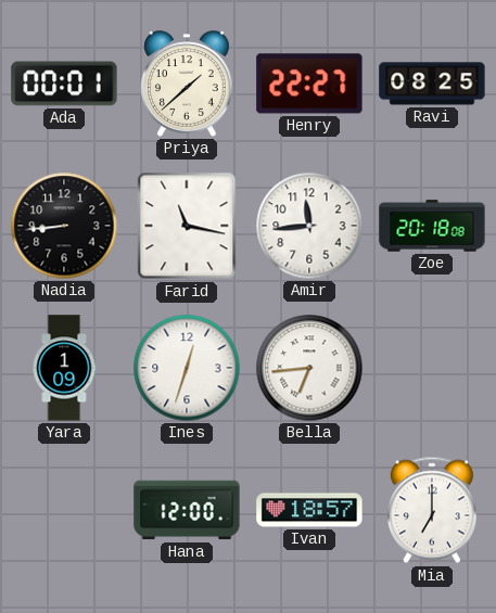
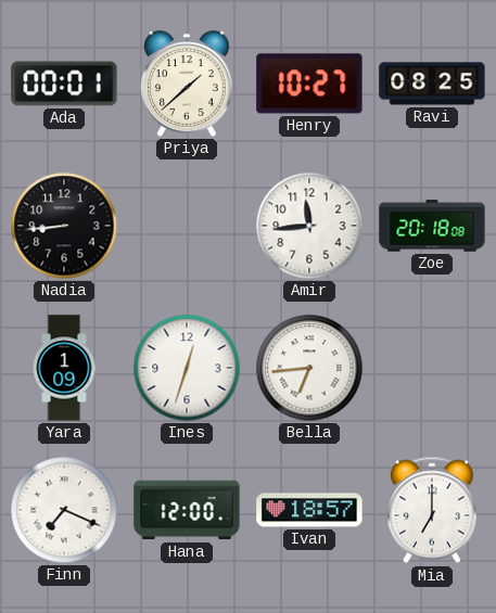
Henry: 22:27 -> 10:27 (309, 84)
Farid: 11:17 -> none (187, 226)
Finn: none -> 7:19 (64, 510)
